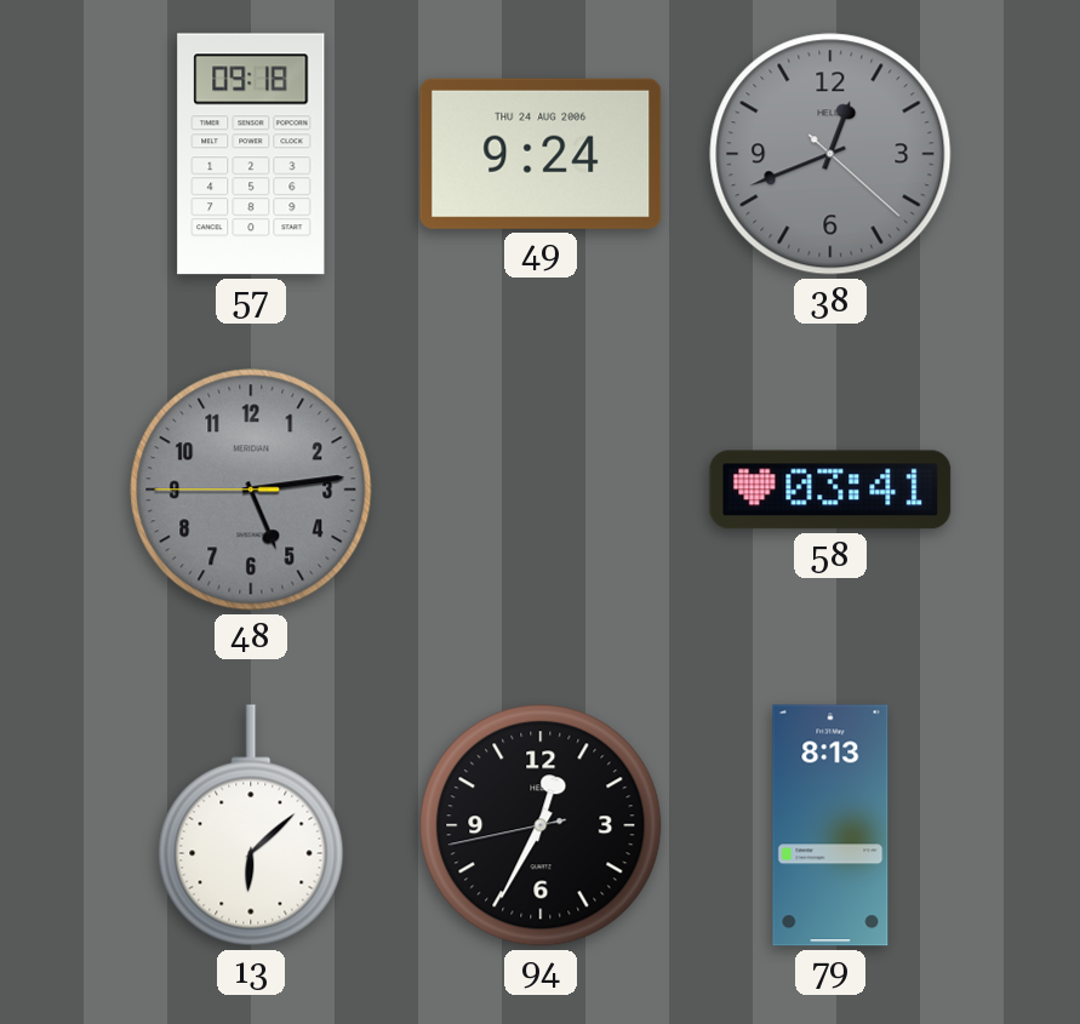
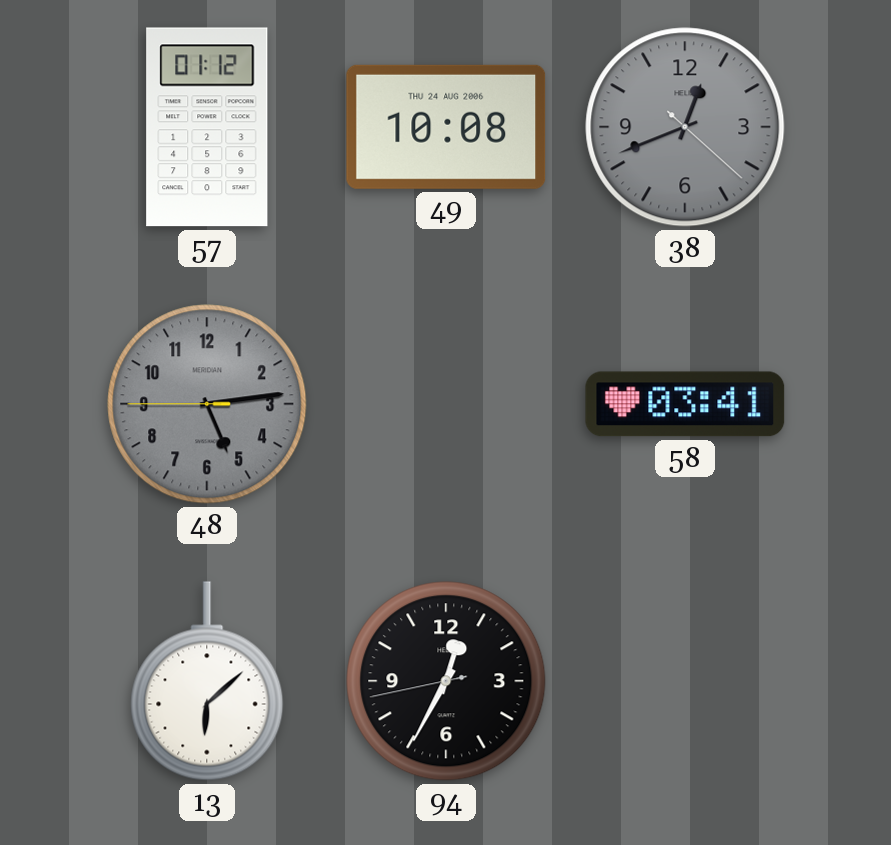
57: 09:18 -> 01:12 (207, 127)
49: 9:24 -> 10:08 (446, 127)
79: 8:13 -> none (830, 825)
